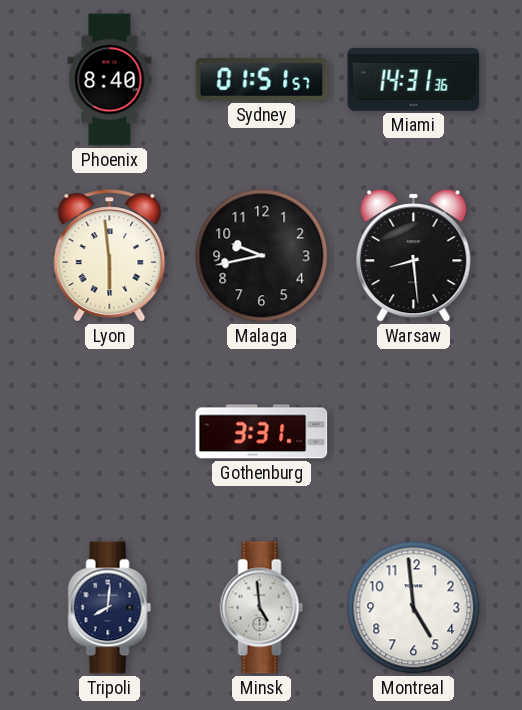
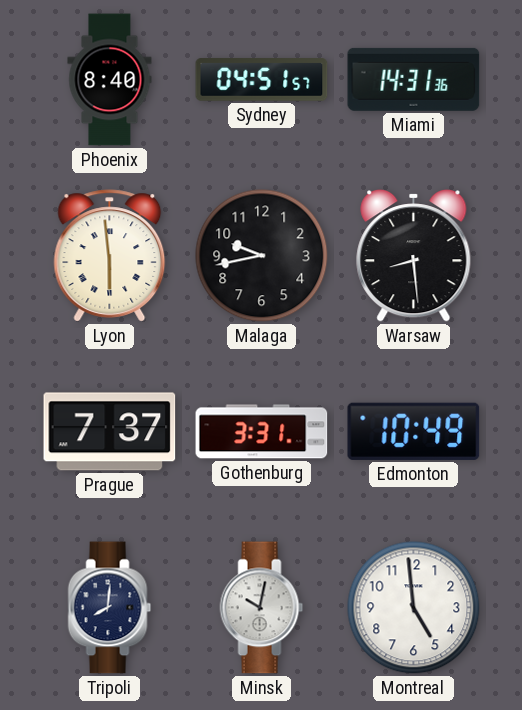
Sydney: 01:51 -> 04:51 (262, 80)
Prague: none -> 7:37 (110, 432)
Edmonton: none -> 10:49 (414, 431)
Minsk: 4:59 -> 10:02 (262, 608)
